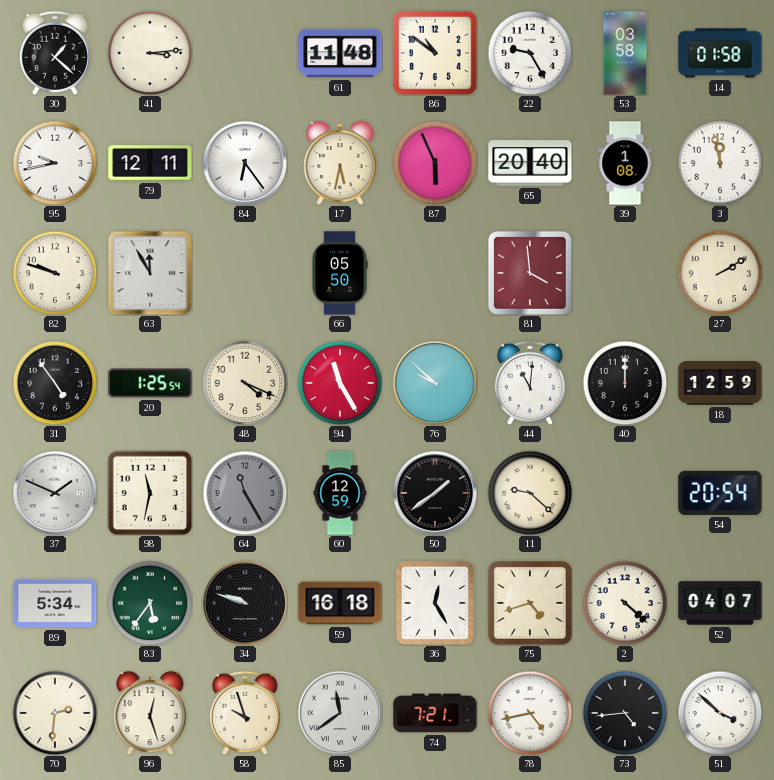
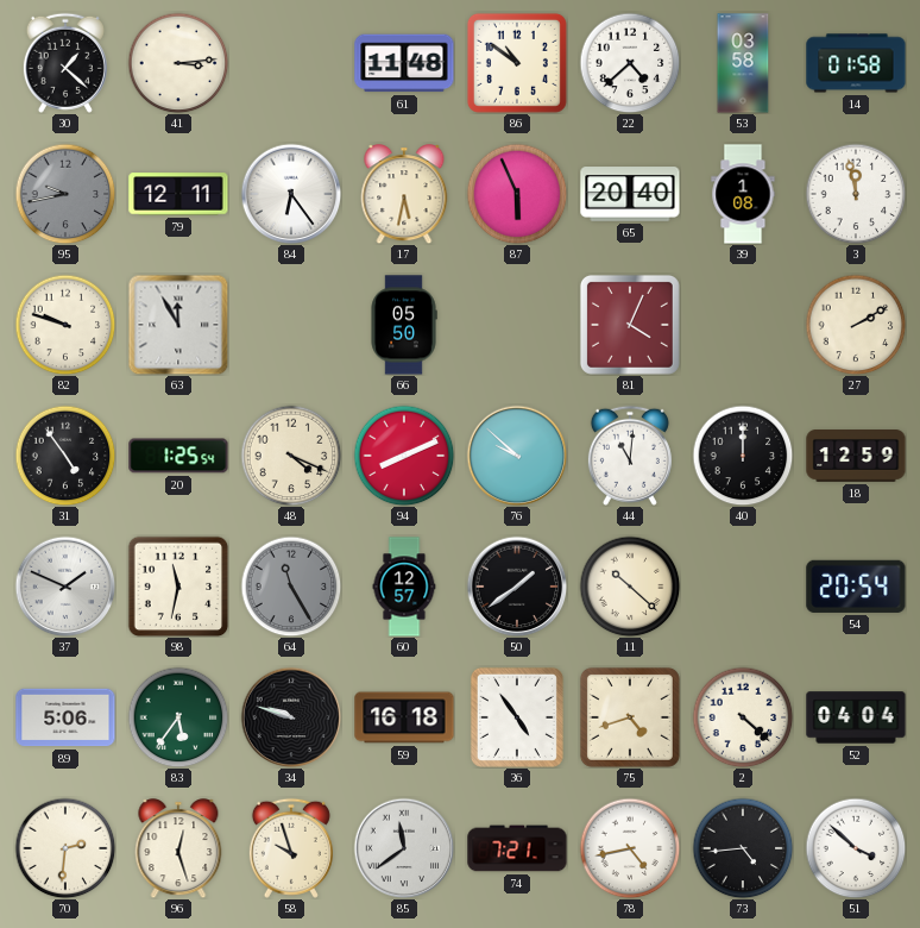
22: 9:25 -> 4:38 (630, 63)
95 dial: white -> grey (65, 194)
81: 3:59 -> 4:04 (630, 325)
94: 11:25 -> 8:11 (404, 456)
60: 12:59 -> 12:57 (404, 587)
11: 9:22 -> 10:22 (630, 587)
89: 5:34 -> 5:06 (65, 717)
36: 12:25 -> 4:54 (517, 717)
52: 04:07 -> 04:04 (856, 717)
